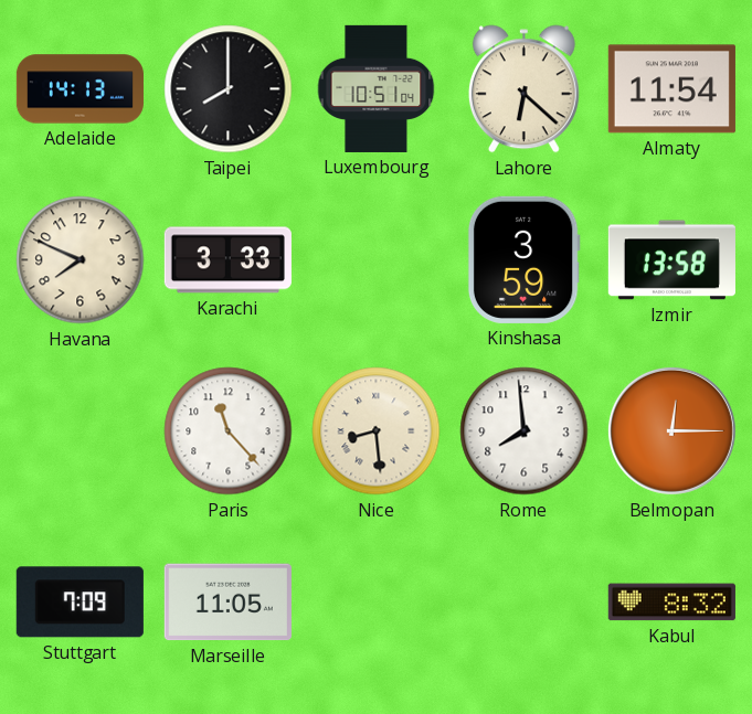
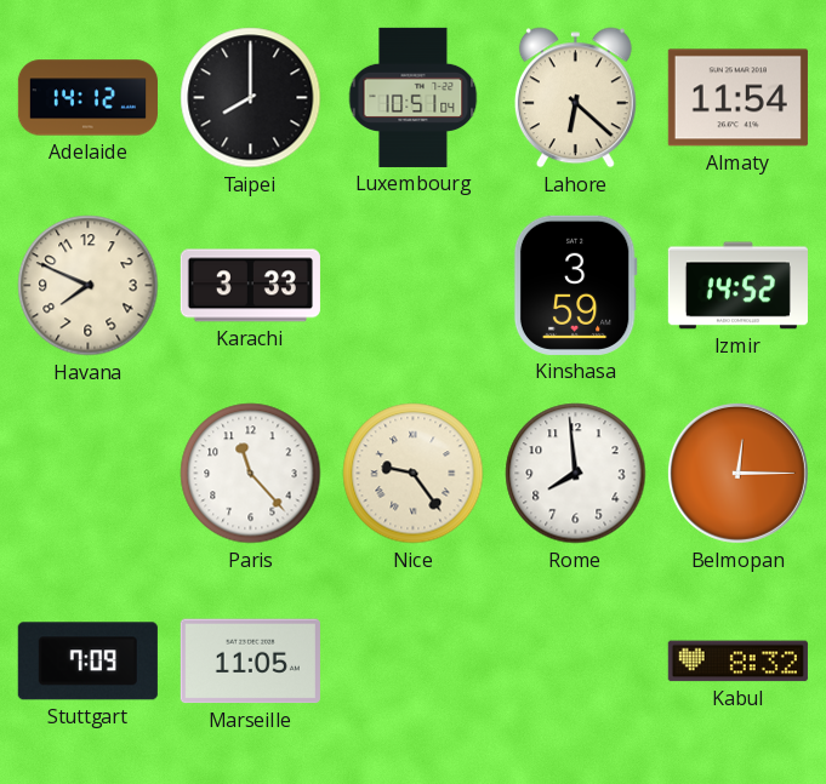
Adelaide: 14:13 -> 14:12 (87, 98)
Izmir: 13:58 -> 14:52 (737, 286)
Nice: 8:29 -> 9:24 (414, 474)
